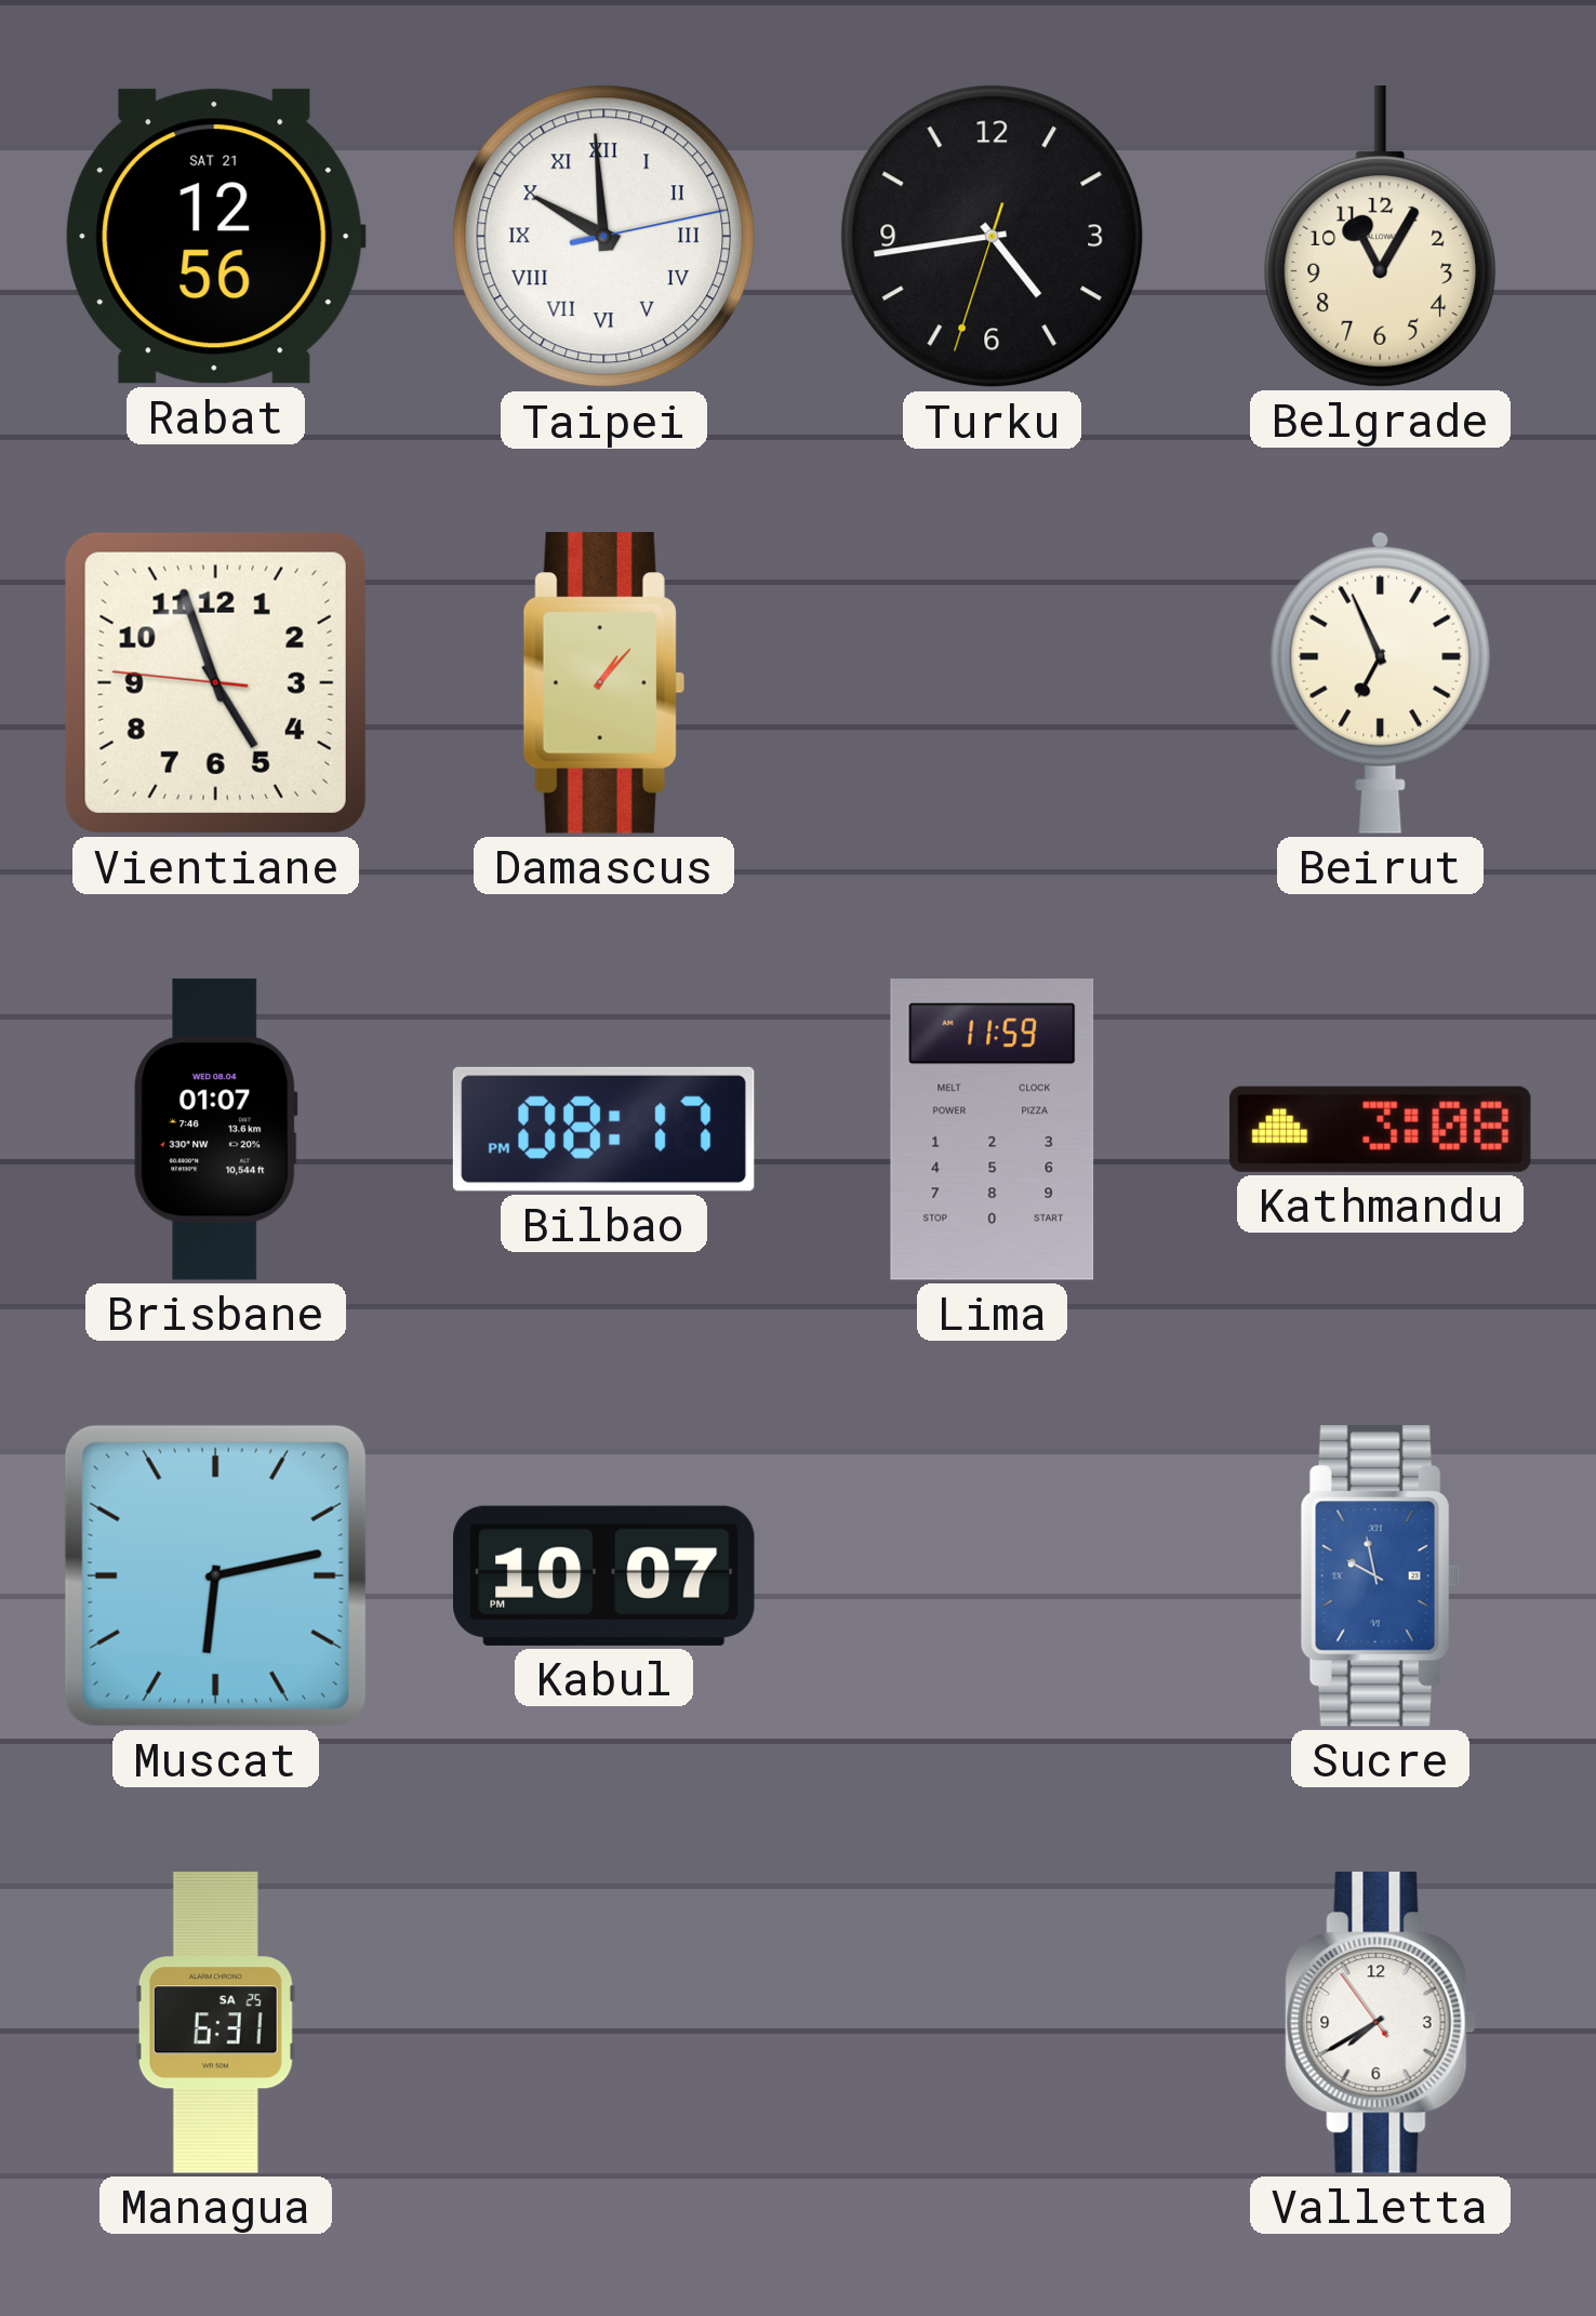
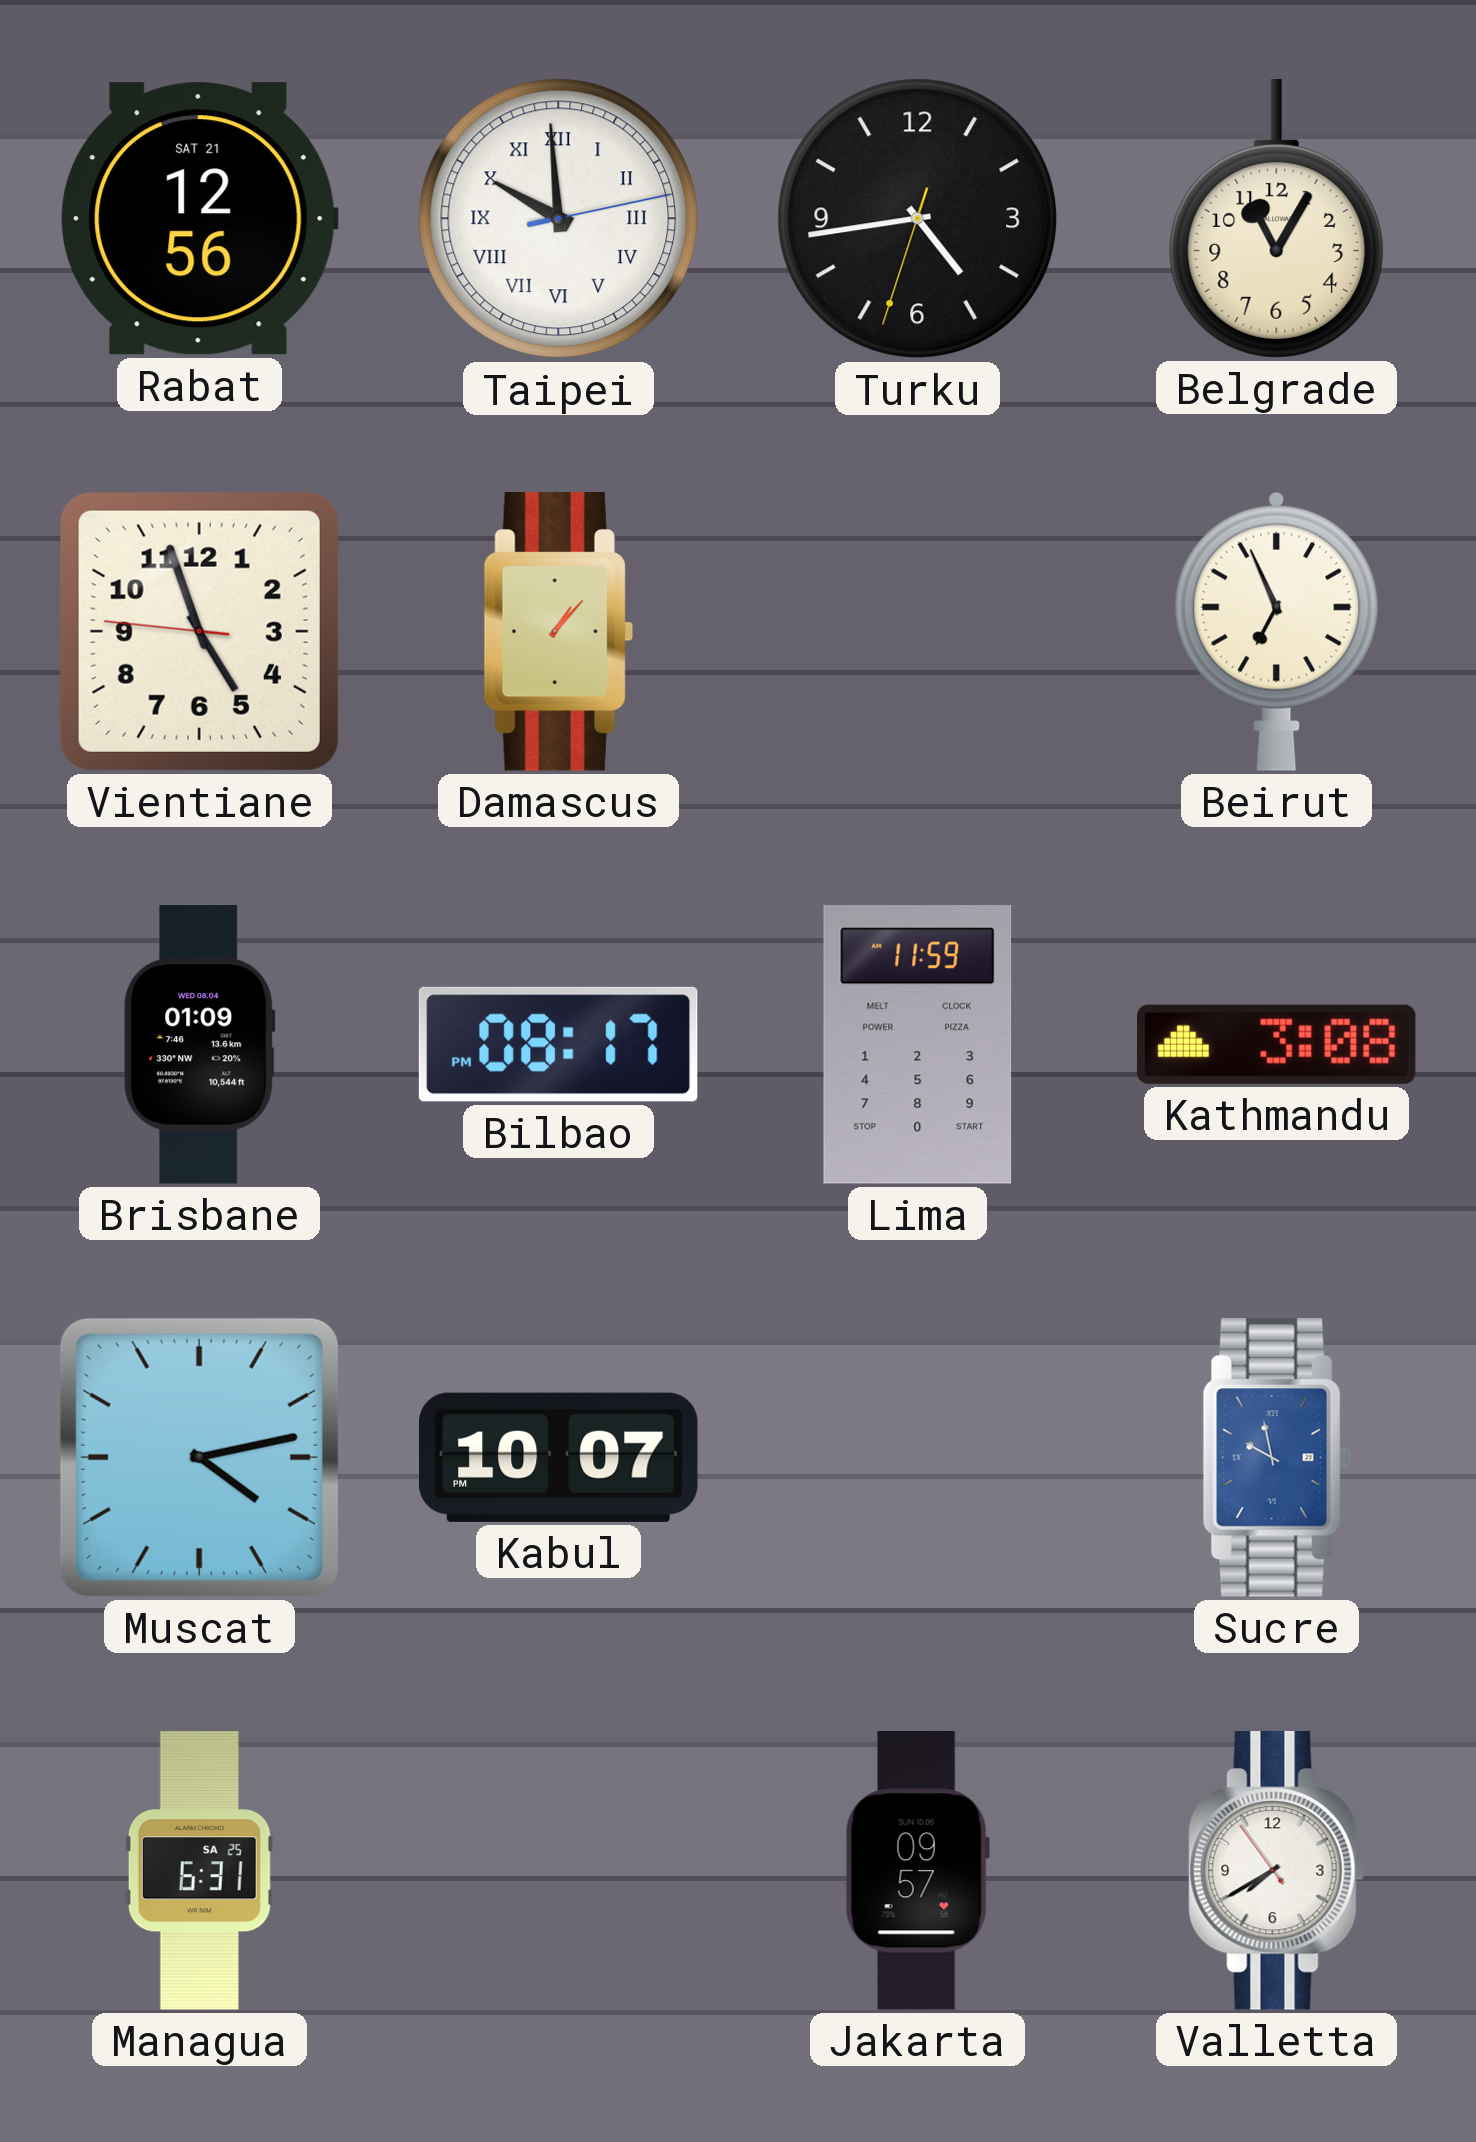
Brisbane: 01:07 -> 01:09 (200, 1045)
Muscat: 6:13 -> 4:13 (199, 1457)
Jakarta: none -> 09:57 (917, 1871)
